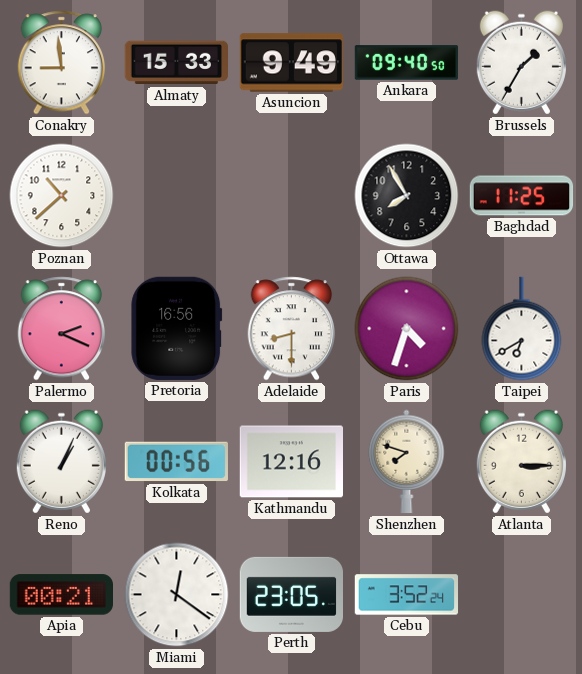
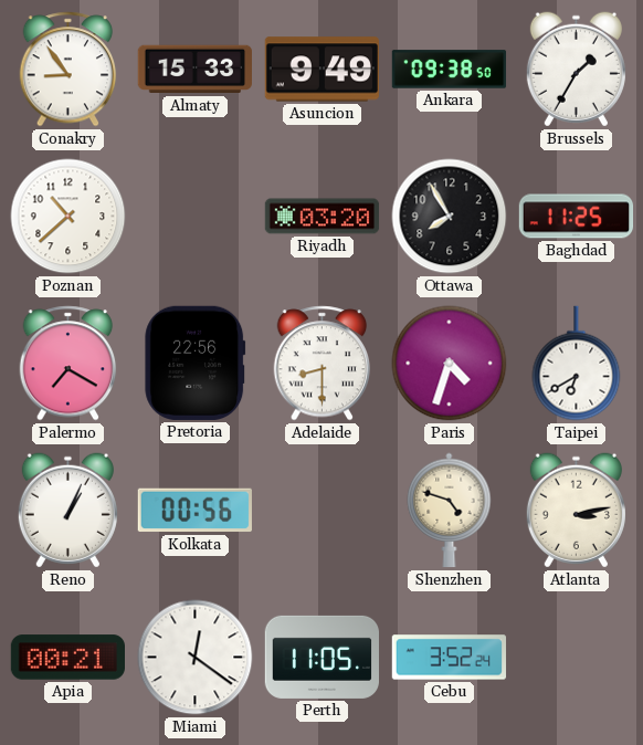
Conakry: 8:59 -> 8:54 (68, 70)
Ankara: 09:40 -> 09:38 (450, 70)
Riyadh: none -> 03:20 (323, 217)
Palermo: 2:19 -> 7:20 (68, 364)
Pretoria: 16:56 -> 22:56 (196, 363)
Kathmandu: 12:16 -> none (291, 462)
Shenzhen: 7:48 -> 4:48 (450, 511)
Atlanta: 3:15 -> 3:13 (576, 511)
Perth: 23:05 -> 11:05 (323, 657)
